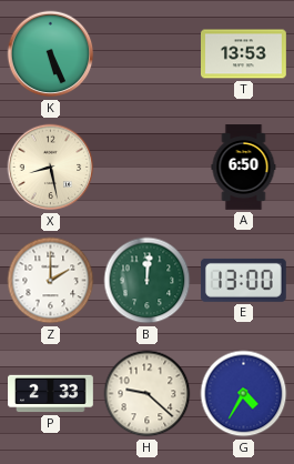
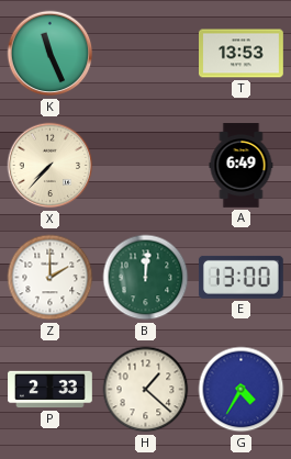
K: 5:26 -> 11:26 (51, 54)
X: 8:28 -> 7:37 (51, 166)
A: 6:50 -> 6:49 (242, 166)
H: 9:22 -> 1:22 (146, 390)
